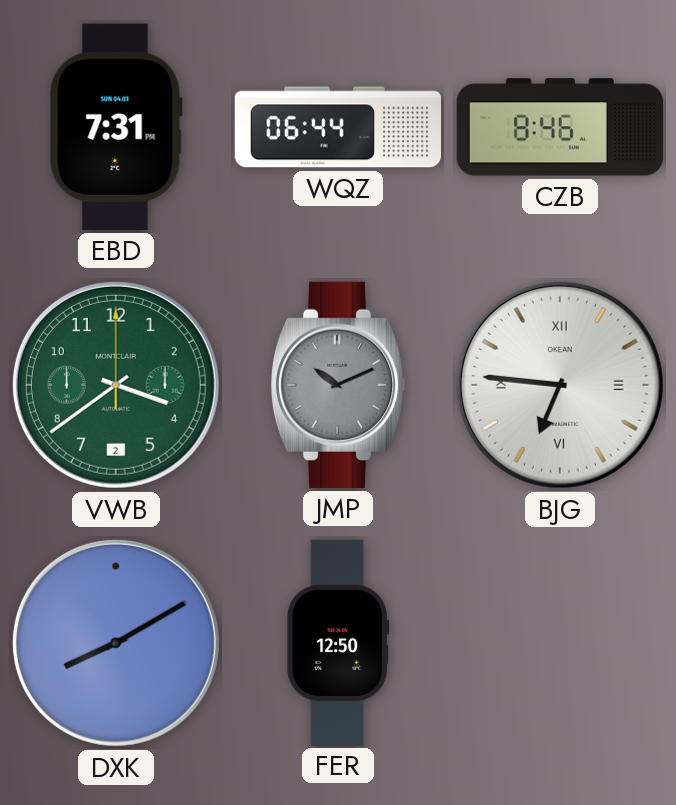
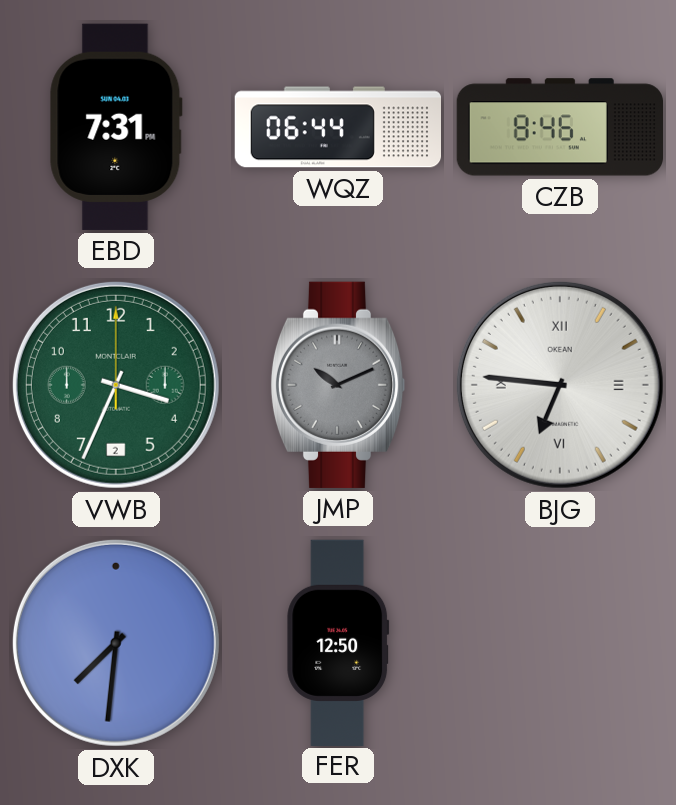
VWB: 3:39 -> 3:34 (116, 385)
DXK: 8:10 -> 7:31 (116, 643)
